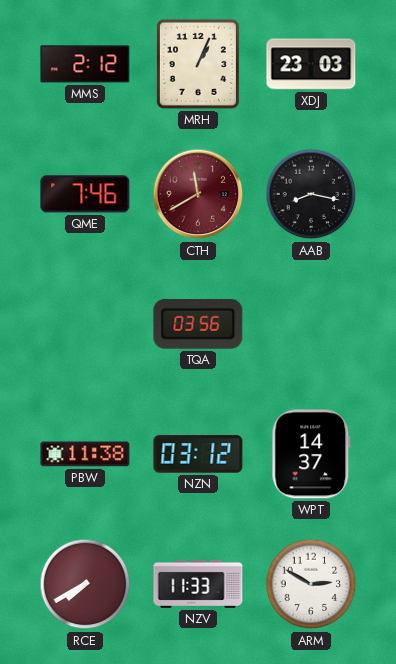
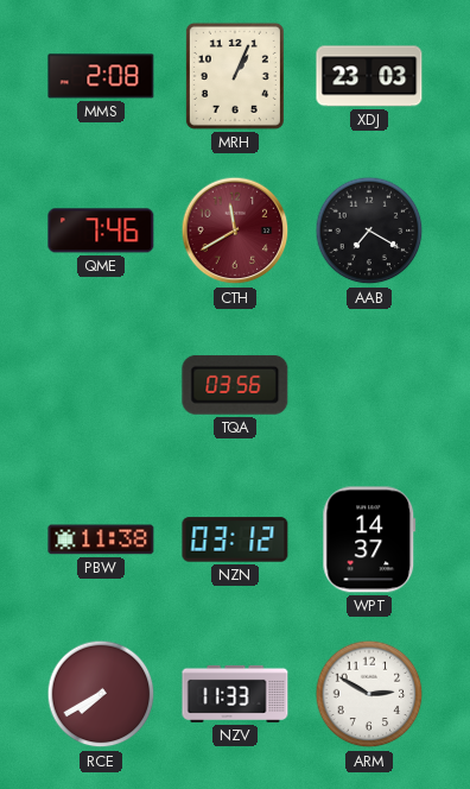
MMS: 2:12 -> 2:08 (101, 76)
AAB: 8:17 -> 7:20 (369, 231)
